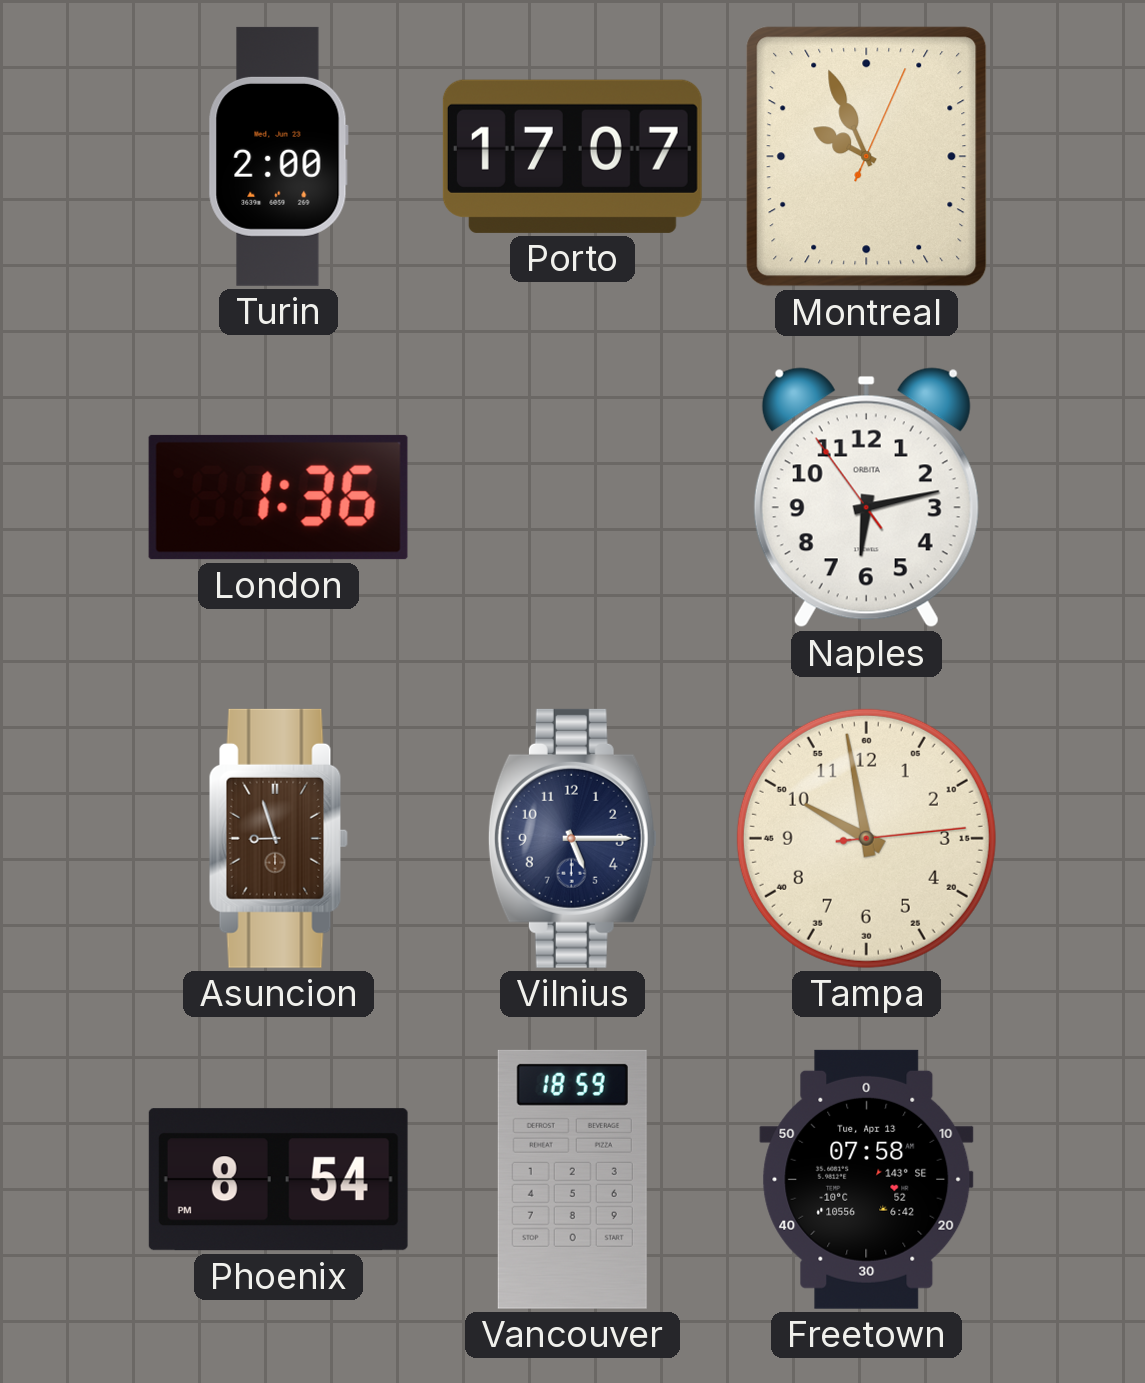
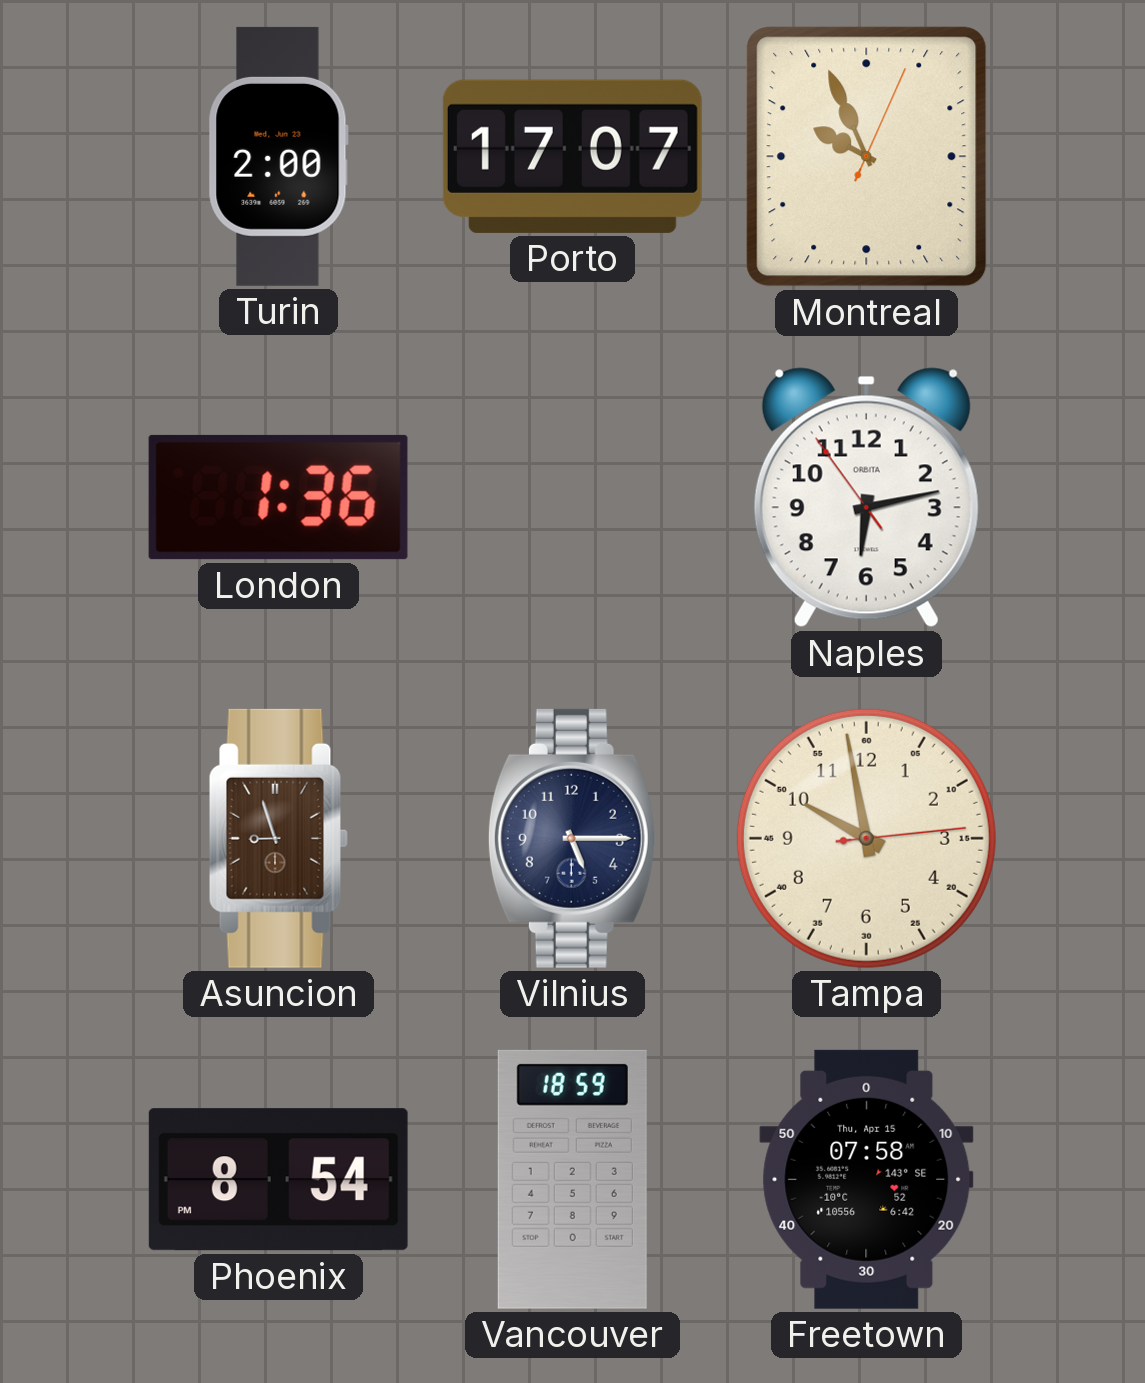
Freetown date: Tue, Apr 13 -> Thu, Apr 15 (867, 1179)
